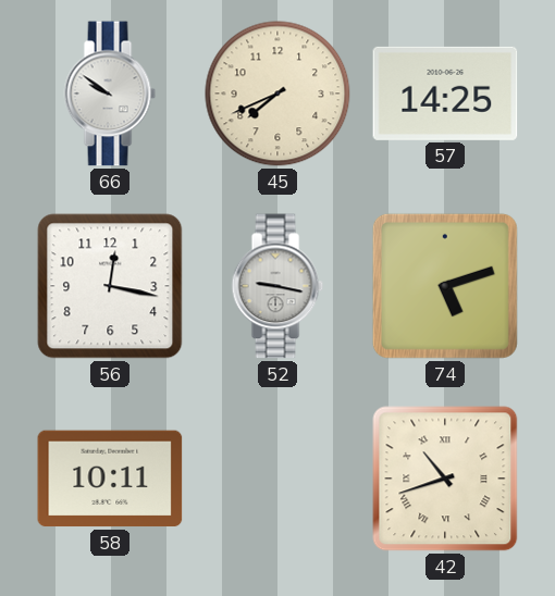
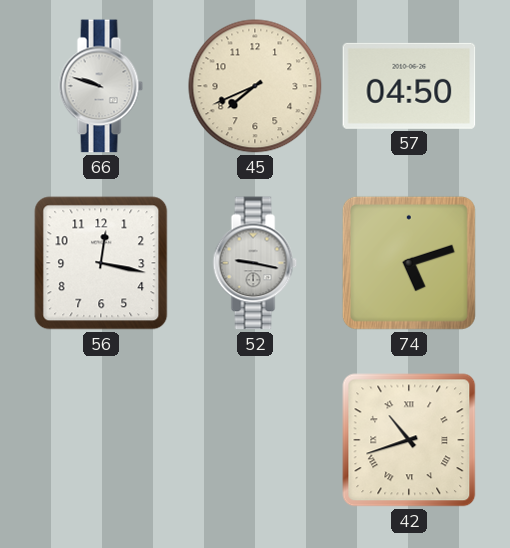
66: 9:51 -> 9:48 (101, 86)
57: 14:25 -> 04:50 (409, 86)
58: 10:11 -> none (110, 479)
